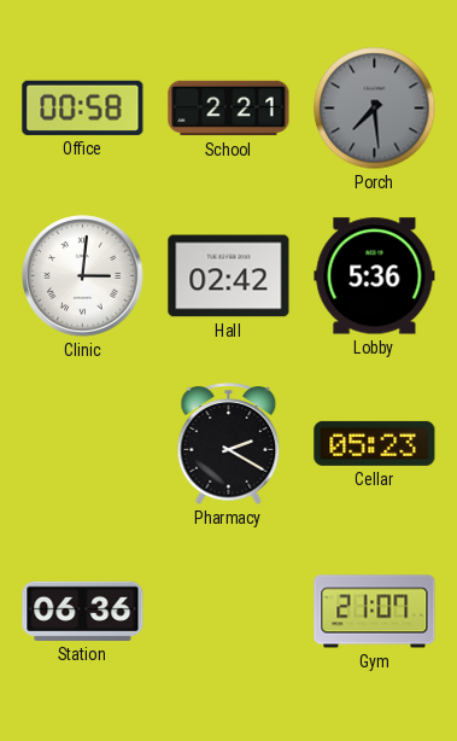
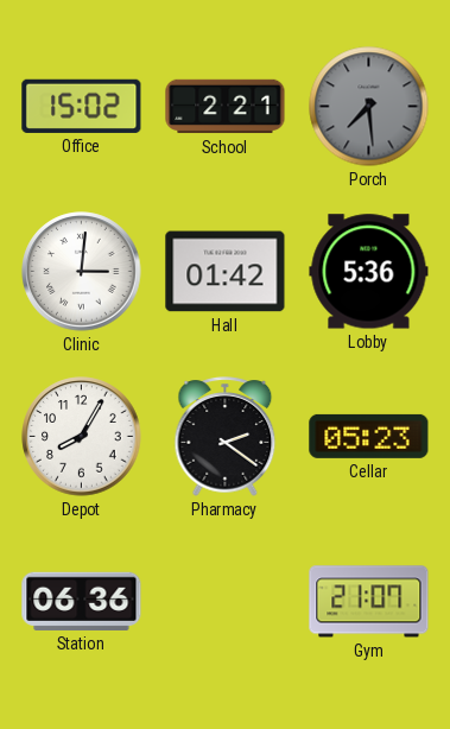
Office: 00:58 -> 15:02 (82, 106)
Hall: 02:42 -> 01:42 (226, 272)
Depot: none -> 8:05 (82, 437)
Pharmacy: 2:20 -> 2:21 (226, 437)
